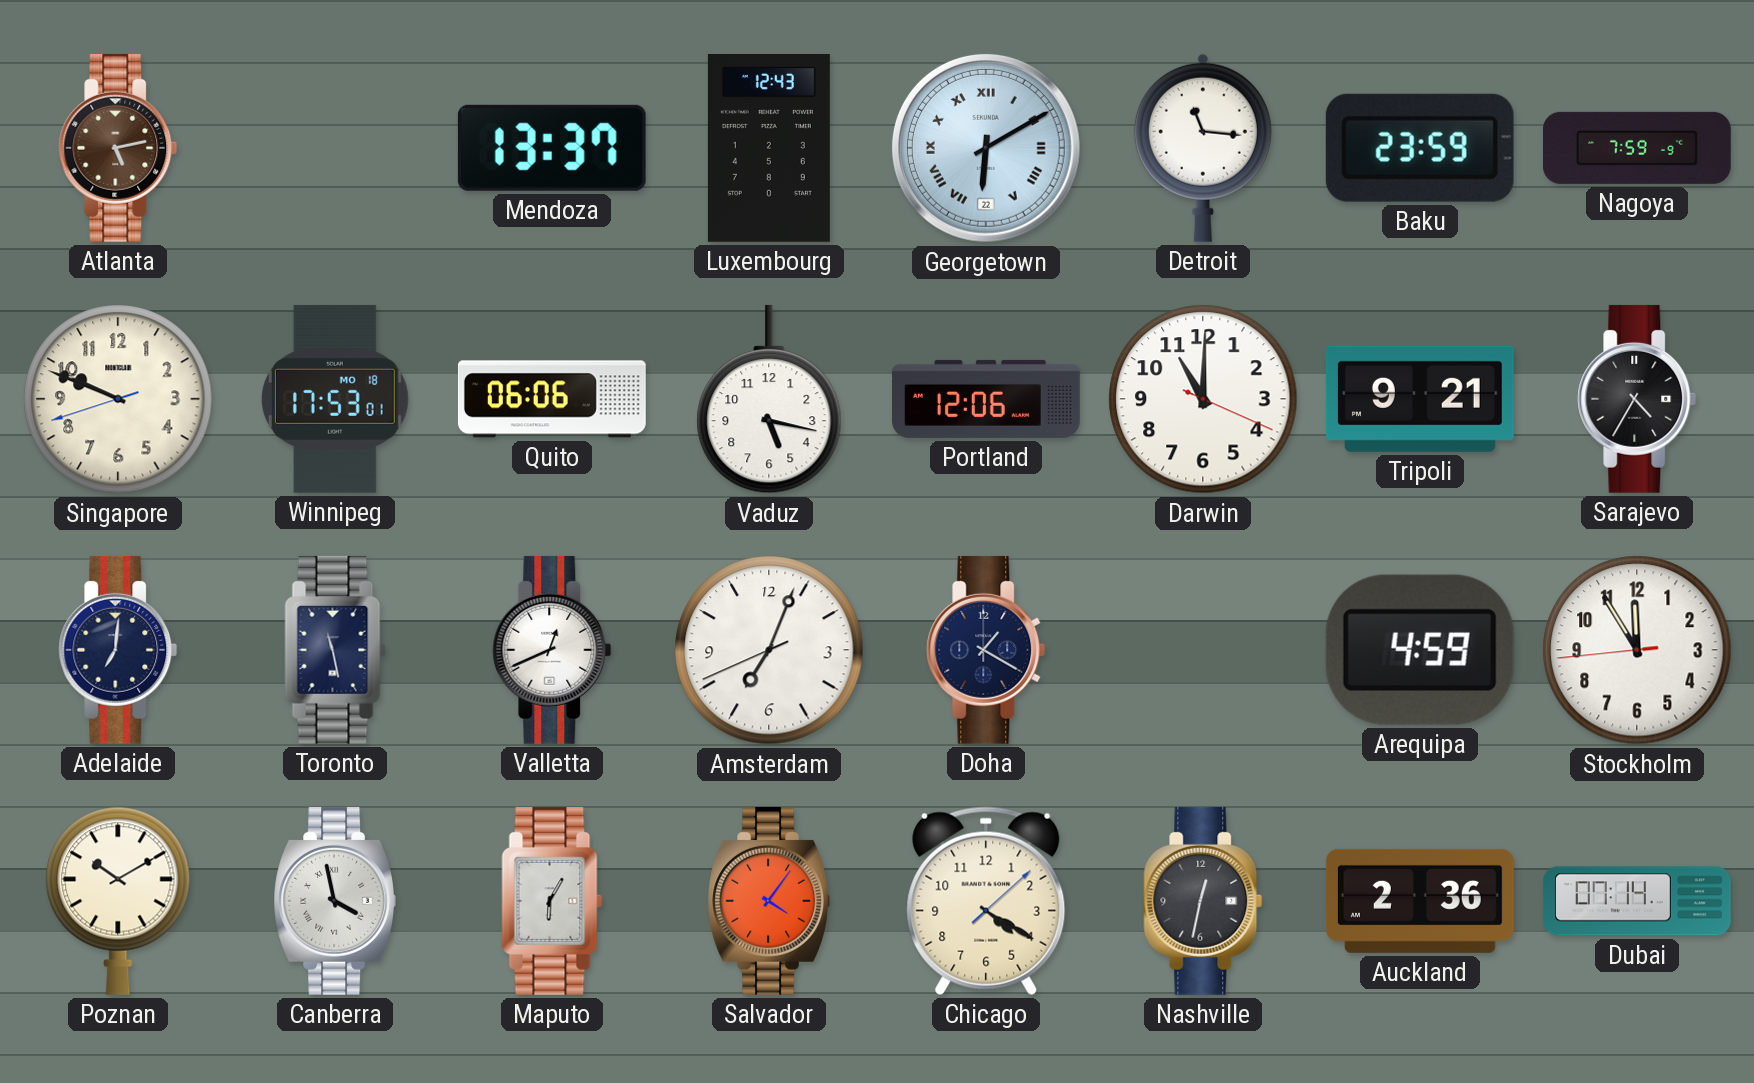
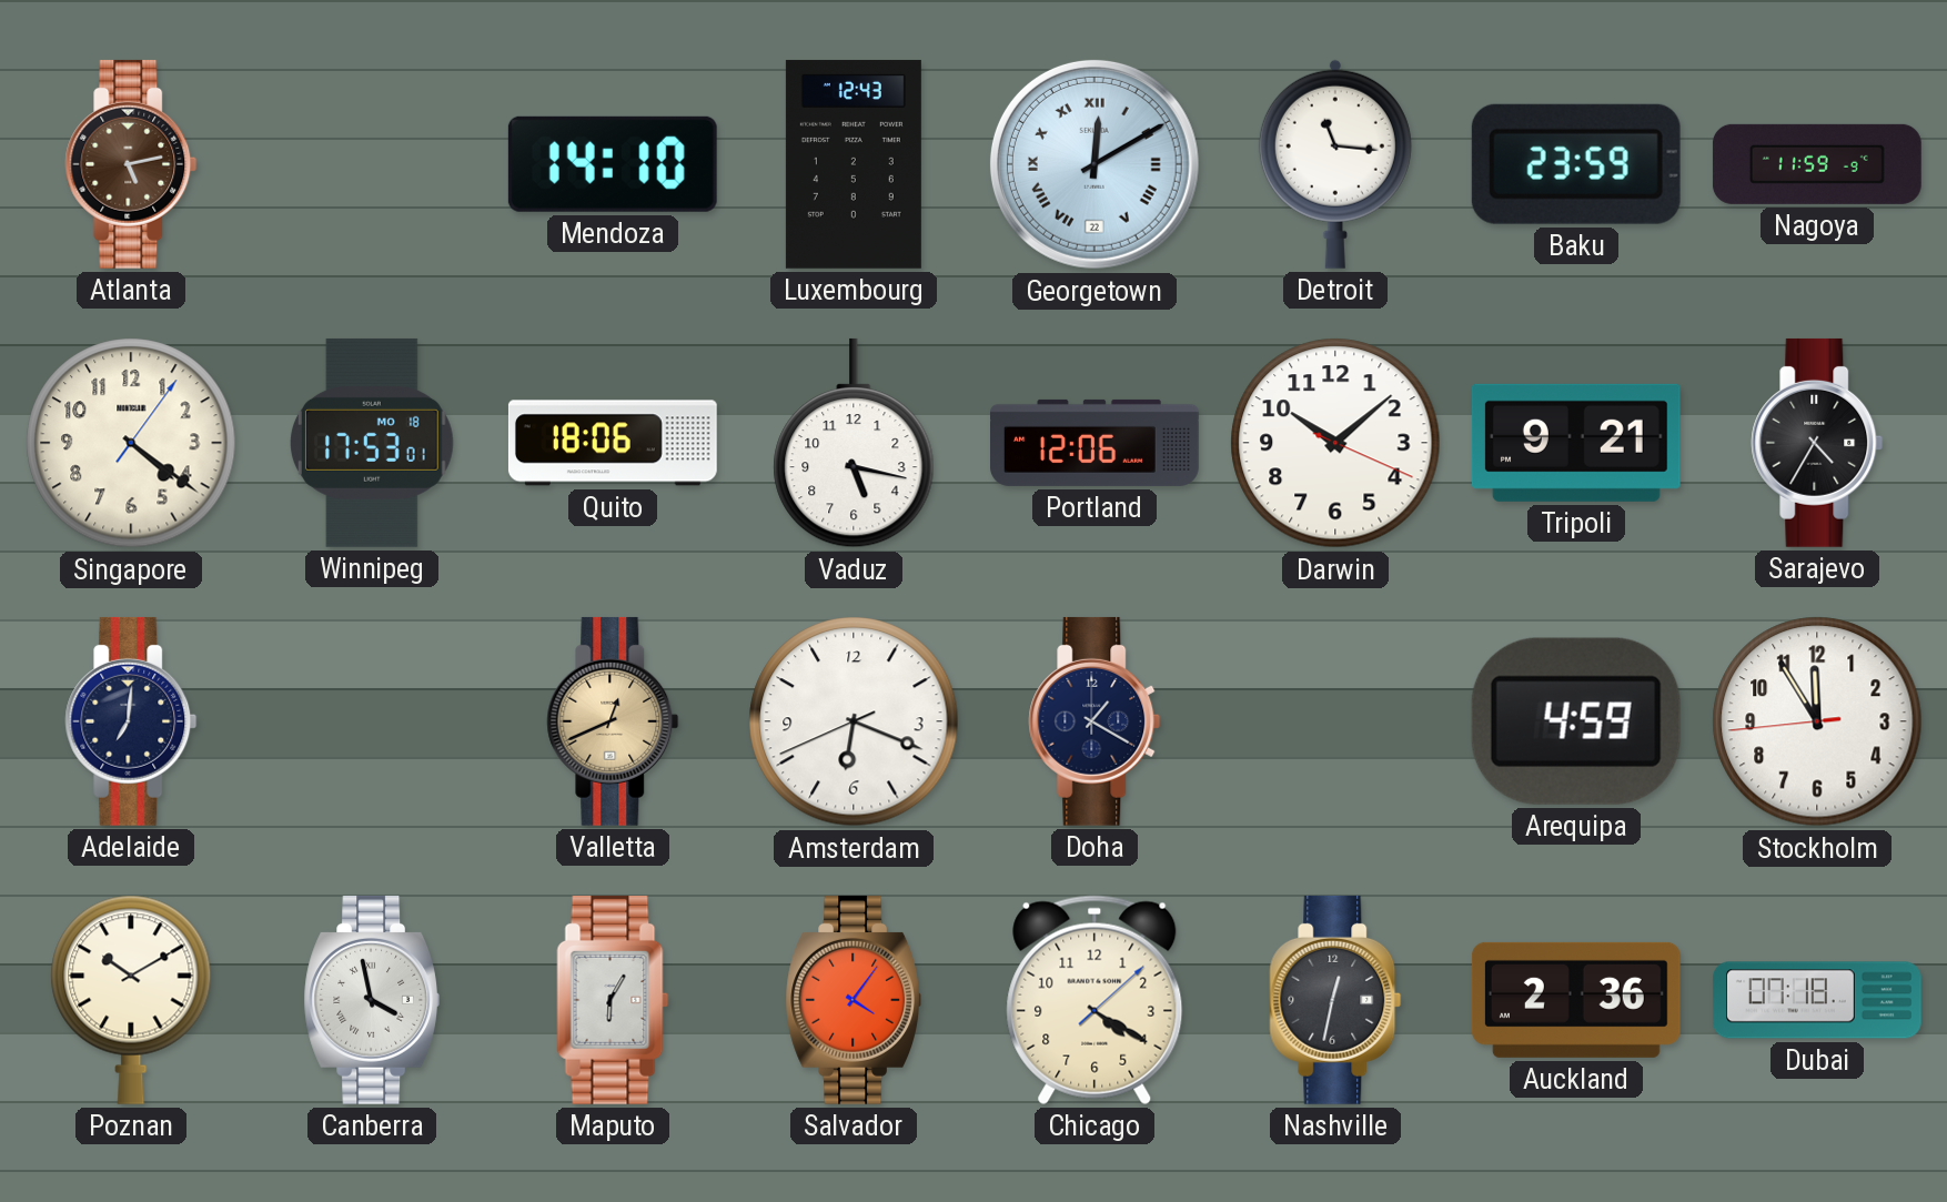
Mendoza: 13:37 -> 14:10 (613, 164)
Georgetown: 6:10 -> 12:10 (1094, 164)
Nagoya: 7:59 -> 11:59 (1817, 164)
Singapore: 9:48 -> 4:21 (131, 443)
Quito: 06:06 -> 18:06 (613, 443)
Darwin: 11:00 -> 10:08 (1335, 443)
Toronto: 11:28 -> none (335, 650)
Valletta dial: white -> champagne (613, 721)
Amsterdam: 7:03 -> 6:18 (854, 721)
Dubai: 07:14 -> 07:18 (1817, 1000)
